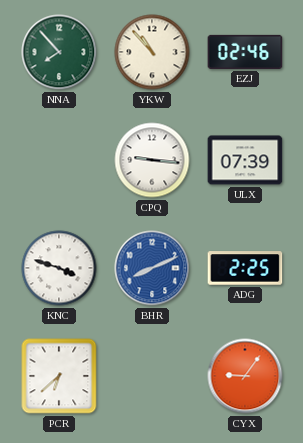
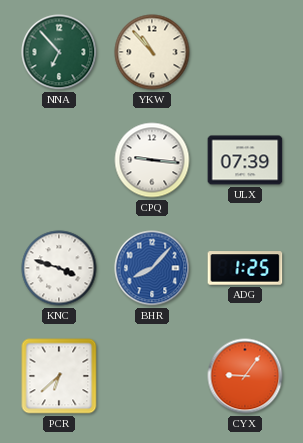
NNA: 7:53 -> 6:53 (59, 52)
EZJ: 02:46 -> none (245, 52)
BHR: 8:11 -> 8:07 (152, 268)
ADG: 2:25 -> 1:25 (245, 268)
